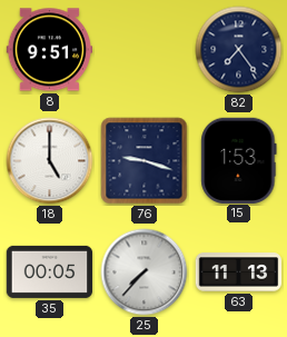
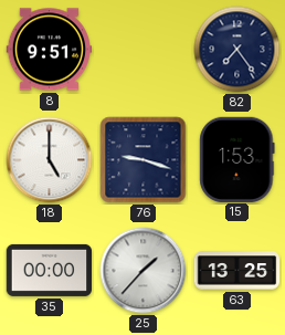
35: 00:05 -> 00:00 (50, 270)
25: 7:37 -> 1:37 (144, 271)
63: 11:13 -> 13:25 (237, 271)
